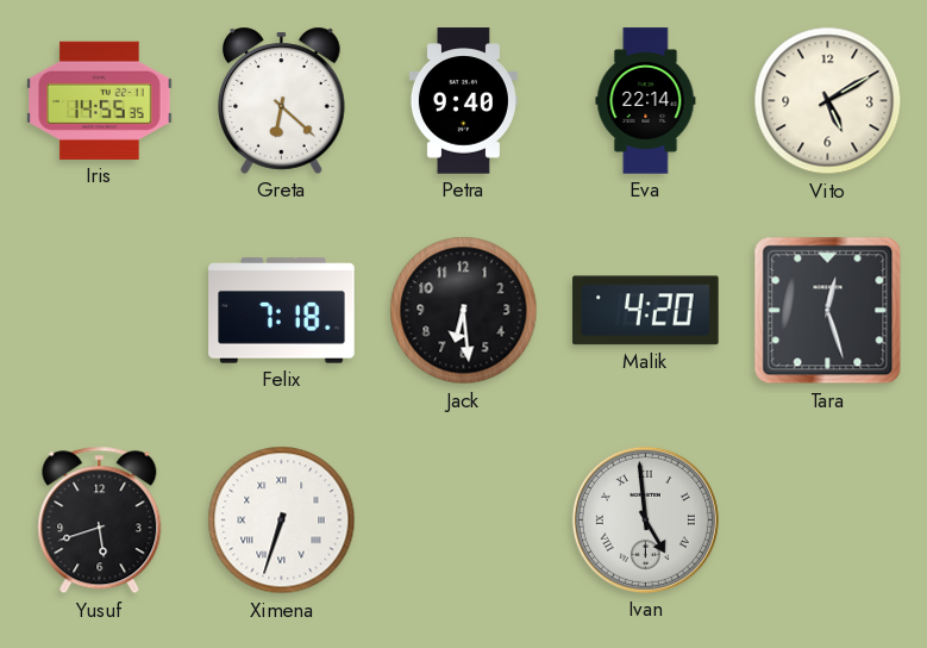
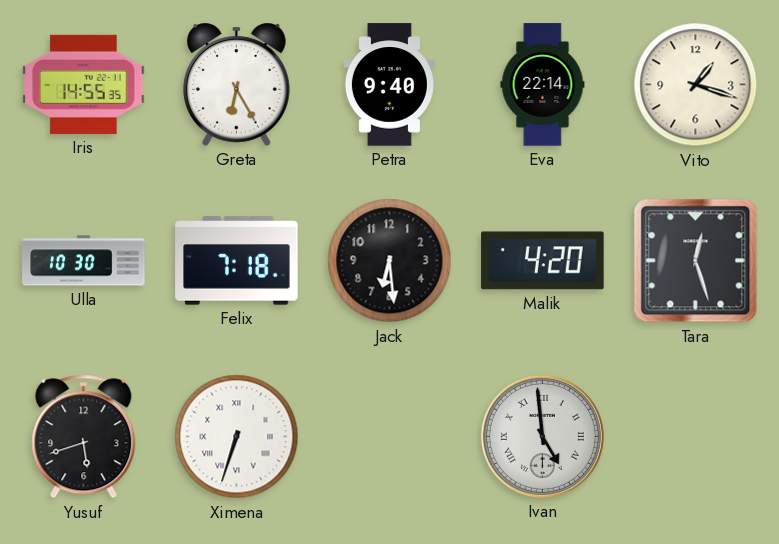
Greta: 6:22 -> 6:25 (237, 84)
Vito: 5:10 -> 1:18 (696, 85)
Ulla: none -> 10:30 (84, 261)
